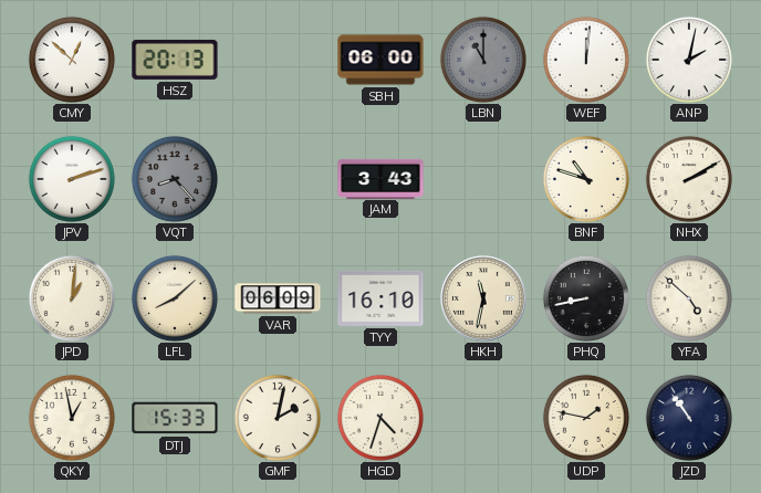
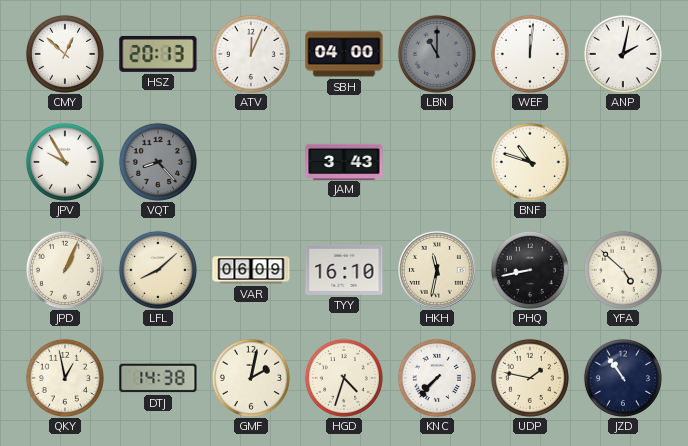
ATV: none -> 12:04 (251, 54)
SBH: 06:00 -> 04:00 (344, 54)
JPV: 2:12 -> 9:55 (65, 162)
NHX: 2:10 -> none (689, 179)
JPD: 1:01 -> 1:04 (65, 270)
DTJ: 15:33 -> 14:38 (158, 378)
KNC: none -> 7:37 (437, 378)
